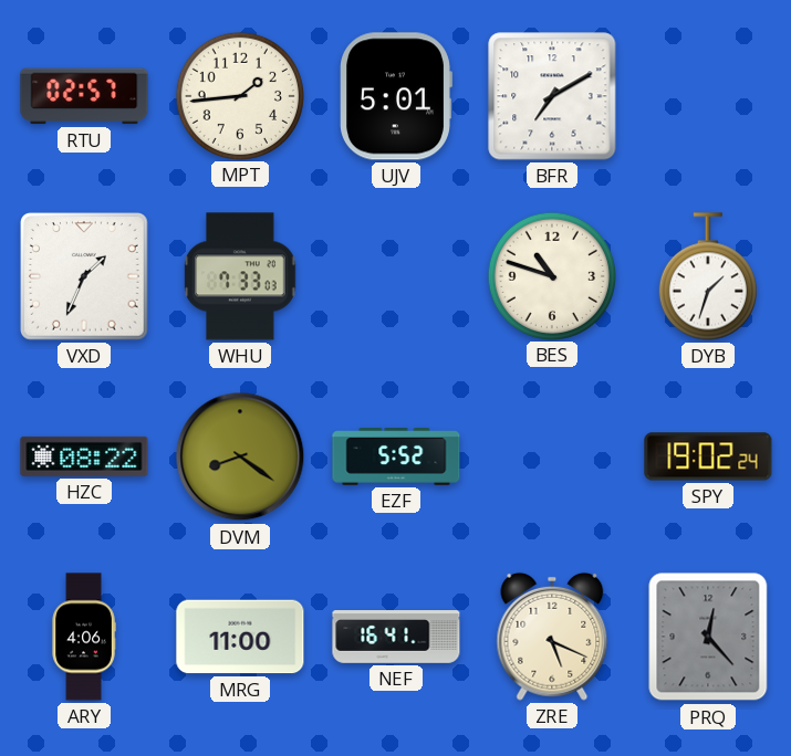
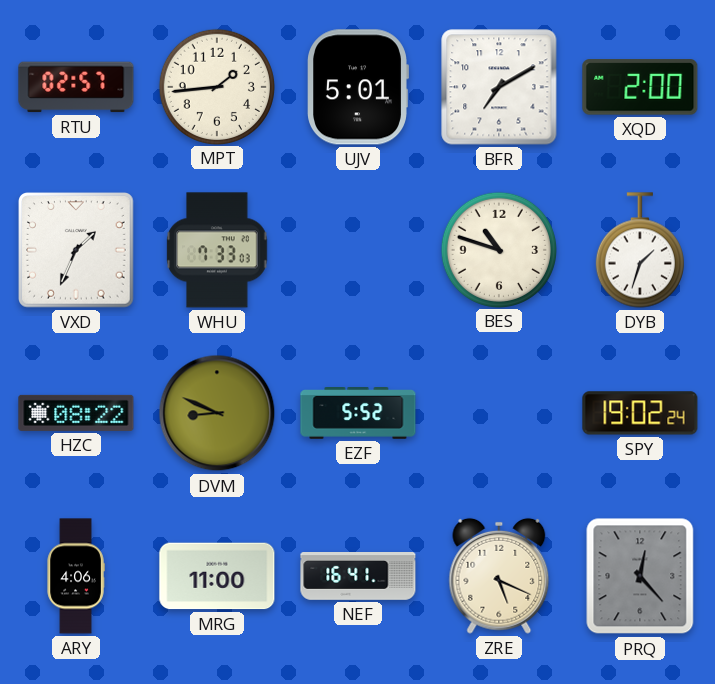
XQD: none -> 2:00 (640, 87)
DVM: 8:21 -> 8:49 (217, 413)
